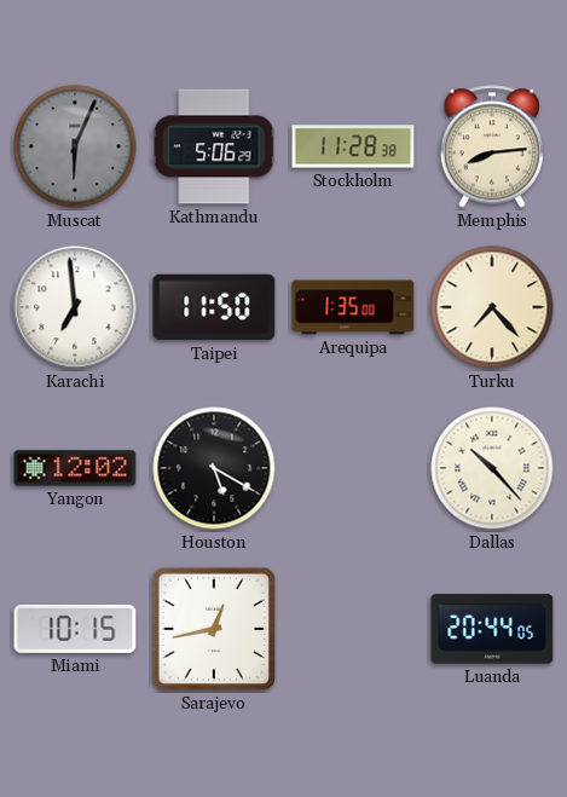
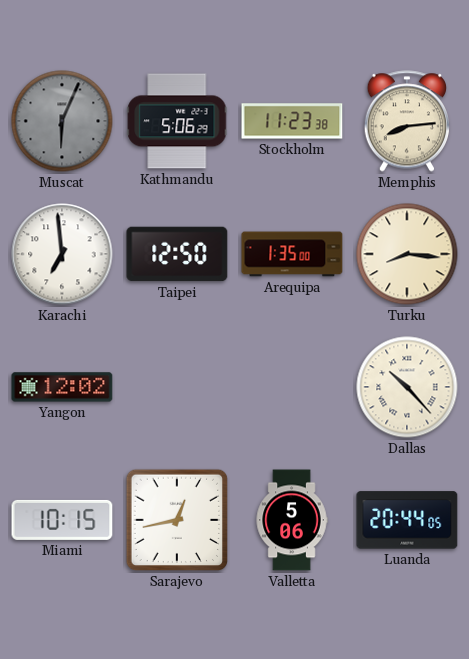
Stockholm: 11:28 -> 11:23 (292, 121)
Taipei: 11:50 -> 12:50 (177, 254)
Turku: 7:23 -> 8:16 (407, 254)
Houston: 5:20 -> none (214, 468)
Valletta: none -> 5:06 (292, 520)
